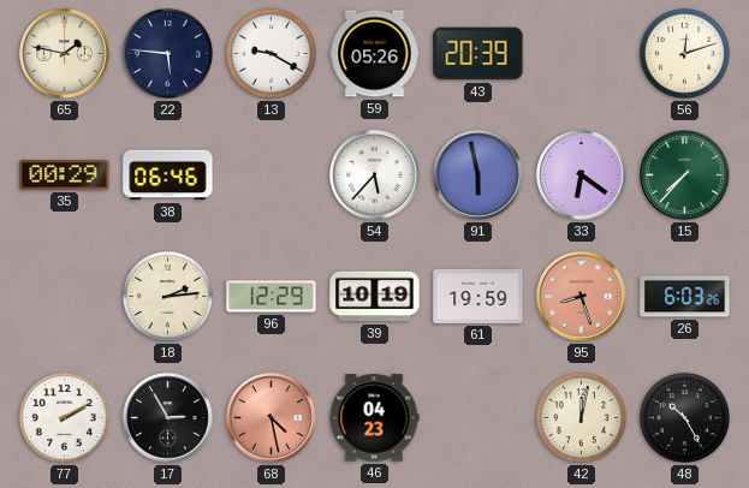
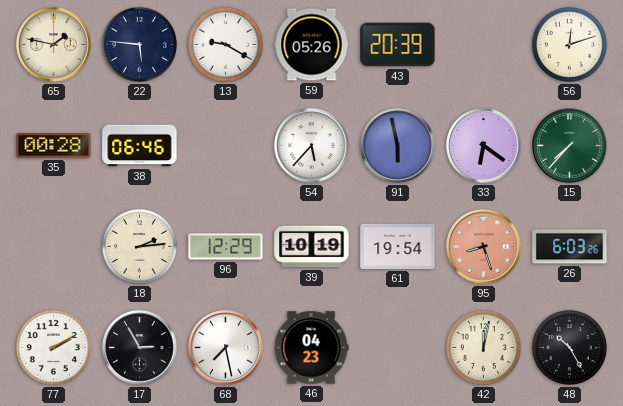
35: 00:29 -> 00:28 (54, 146)
61: 19:59 -> 19:54 (398, 246)
68: 4:28 -> 7:28 (226, 348)
68 dial: salmon -> white (226, 348)
